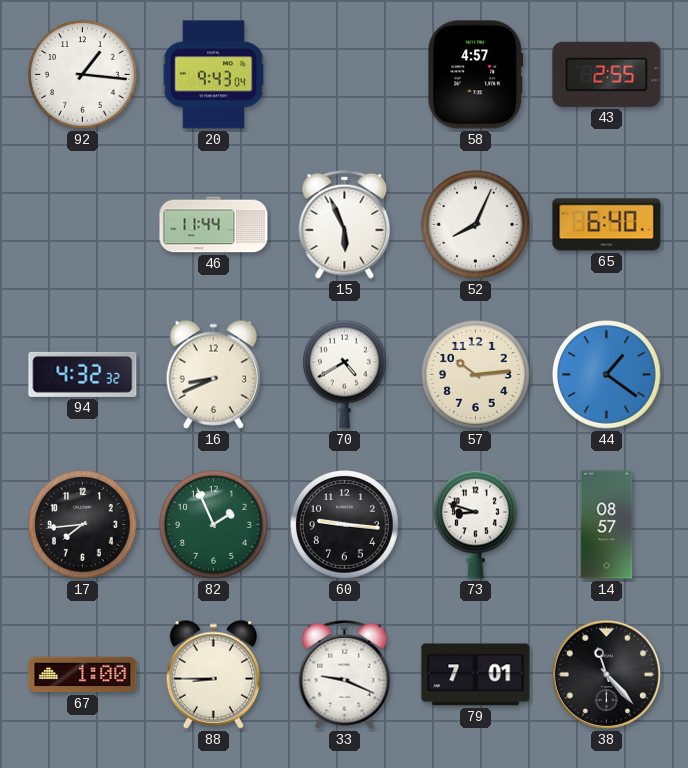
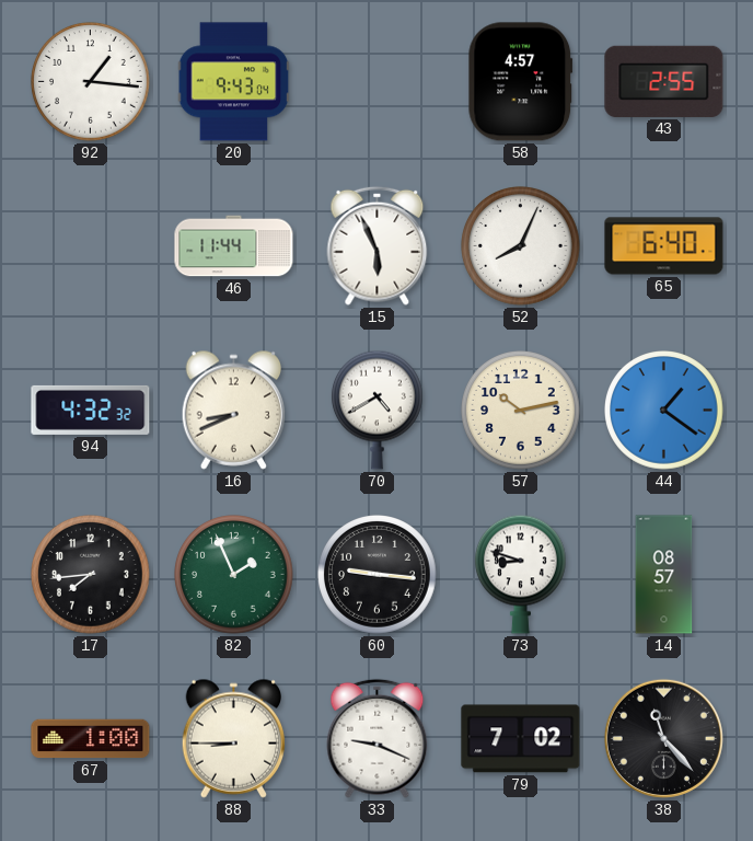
57: 10:14 -> 10:13 (521, 411)
79: 7:01 -> 7:02 (521, 739)
